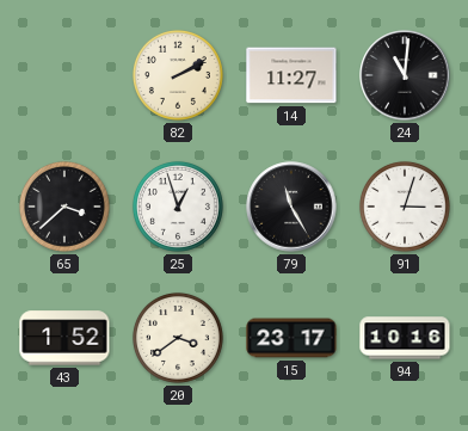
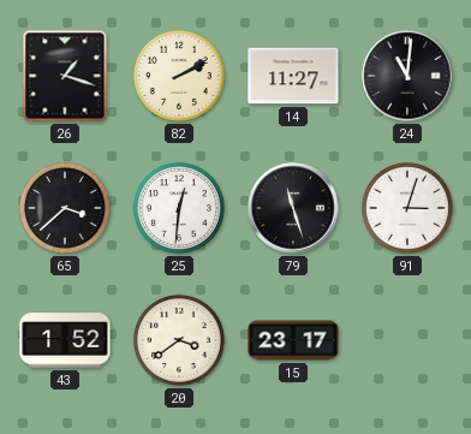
26: none -> 1:18 (65, 76)
25: 12:57 -> 12:31 (179, 208)
79: 11:25 -> 11:27 (293, 208)
94: 10:16 -> none (405, 338)
